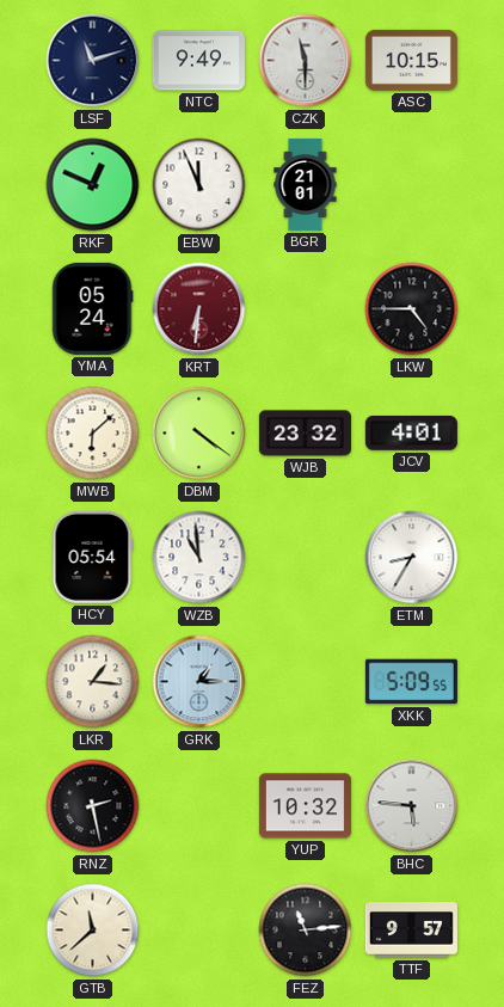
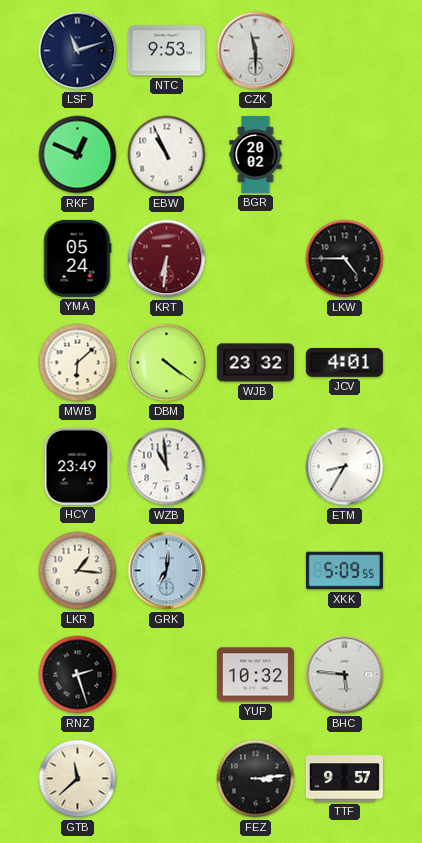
NTC: 9:49 -> 9:53 (166, 51)
ASC: 10:15 -> none (411, 60)
EBW: 11:56 -> 10:56 (167, 155)
BGR: 21:01 -> 20:02 (256, 154)
HCY: 05:54 -> 23:49 (77, 466)
GRK: 1:15 -> 7:01 (167, 571)
RNZ: 2:28 -> 2:27 (78, 675)
FEZ: 11:14 -> 3:14 (256, 779)
